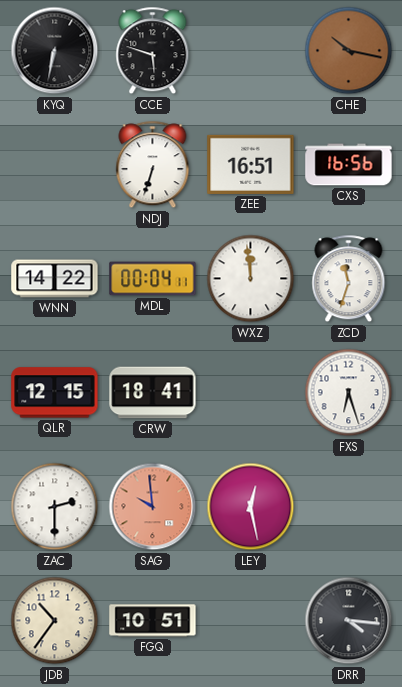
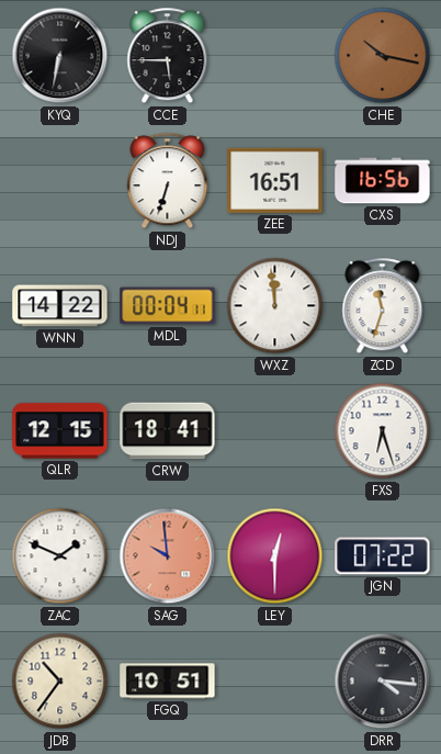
CCE: 5:48 -> 5:45 (168, 56)
ZAC: 2:30 -> 1:49 (60, 556)
LEY: 12:28 -> 12:30 (275, 556)
JGN: none -> 07:22 (383, 556)
